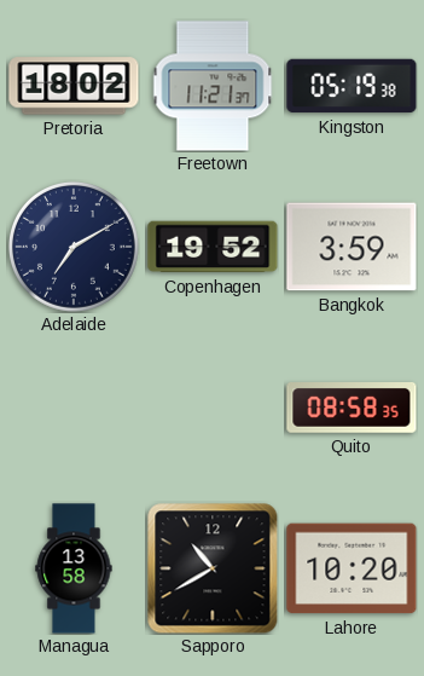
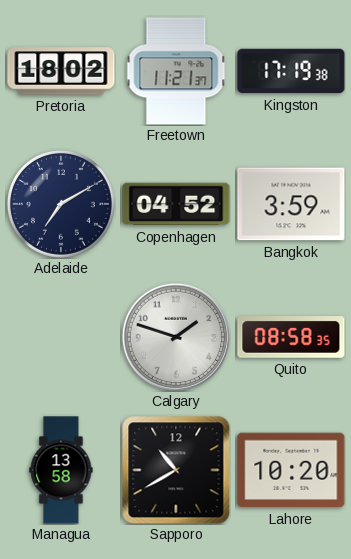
Kingston: 05:19 -> 17:19 (291, 71)
Copenhagen: 19:52 -> 04:52 (176, 204)
Calgary: none -> 1:48 (175, 336)
